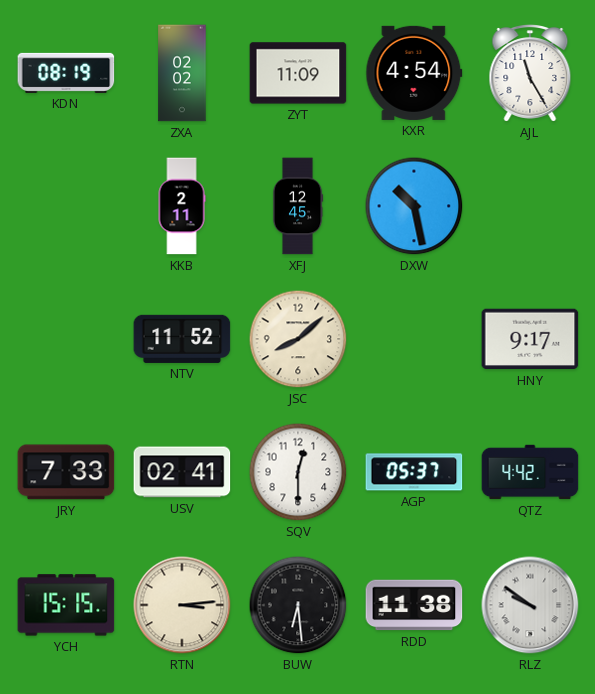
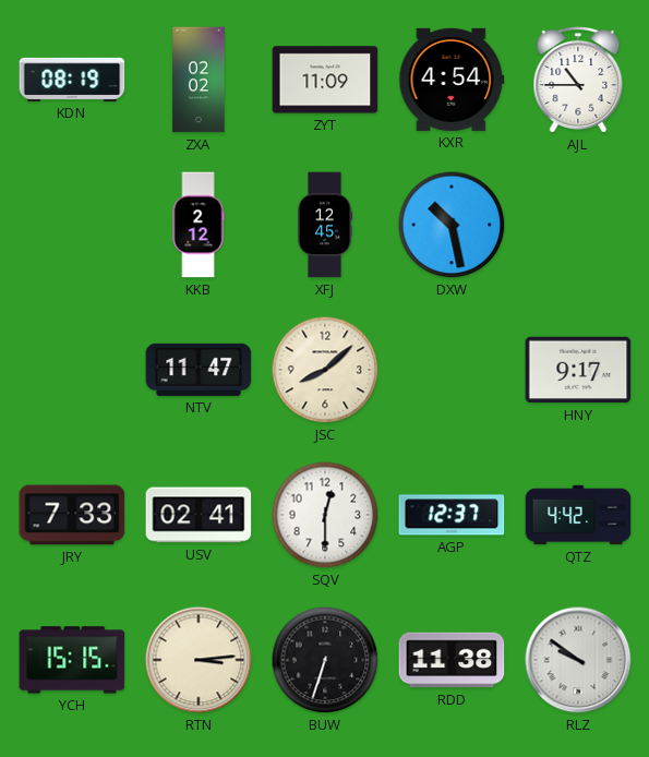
AJL: 11:25 -> 10:45 (578, 81)
KKB: 2:11 -> 2:12 (199, 225)
NTV: 11:52 -> 11:47 (199, 370)
AGP: 05:37 -> 12:37 (452, 515)
BUW: 6:29 -> 6:33 (325, 660)
